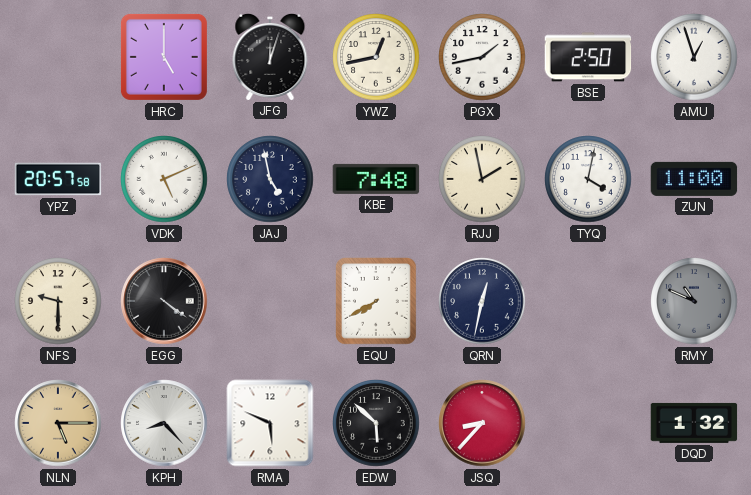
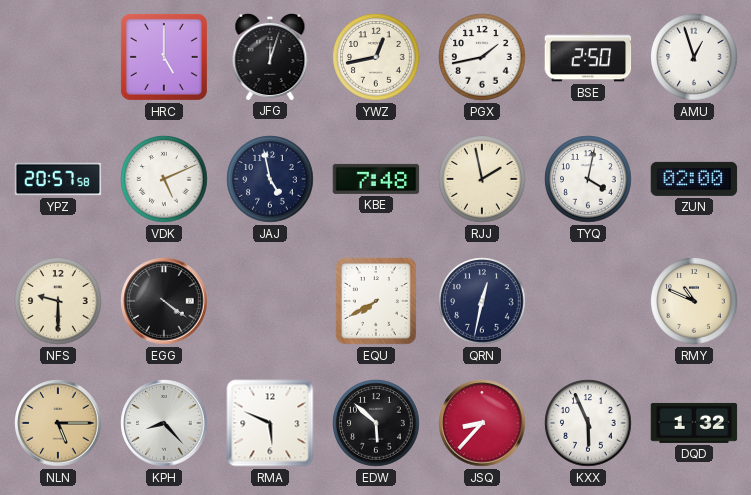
ZUN: 11:00 -> 02:00 (694, 179)
RMY dial: grey -> cream (694, 301)
KXX: none -> 5:56 (588, 423)
